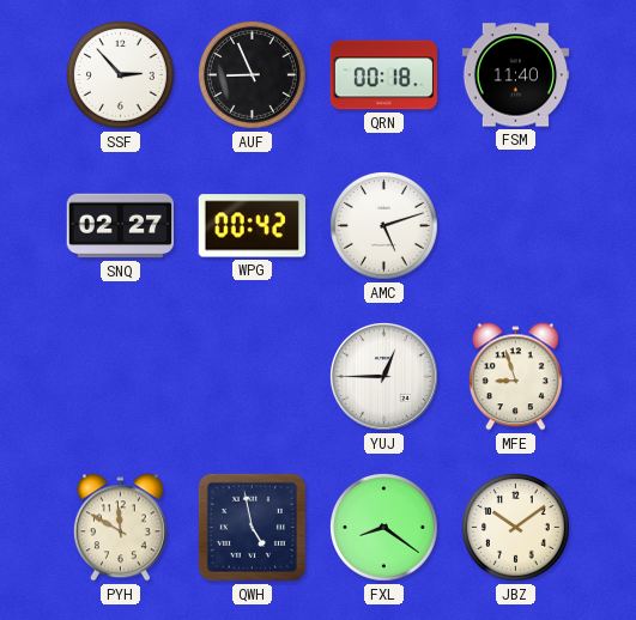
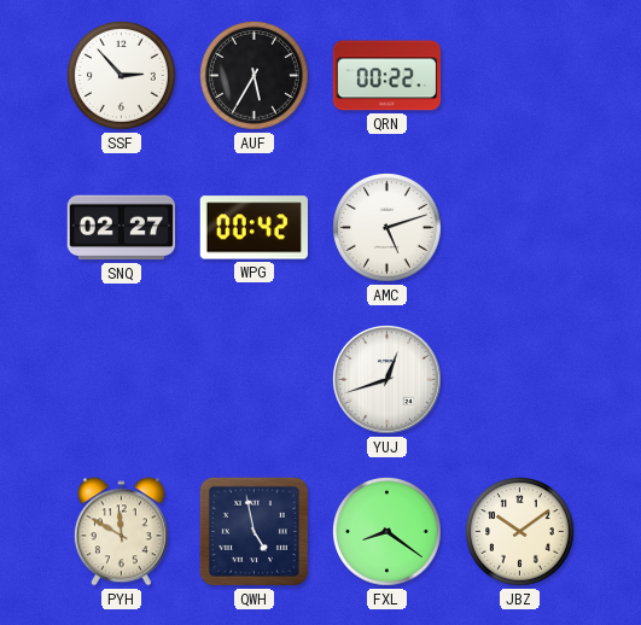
AUF: 8:56 -> 5:35 (255, 76)
QRN: 00:18 -> 00:22 (387, 76)
FSM: 11:40 -> none (516, 75)
YUJ: 12:45 -> 12:42 (387, 380)
MFE: 8:57 -> none (515, 377)
